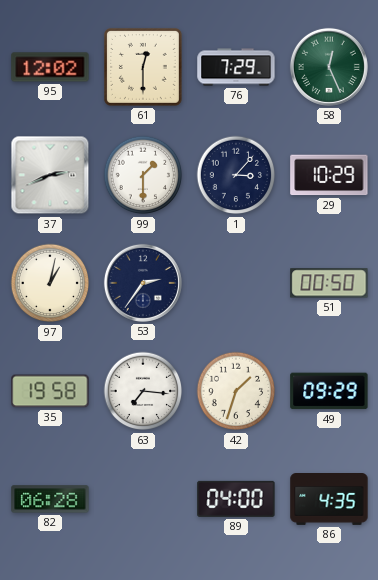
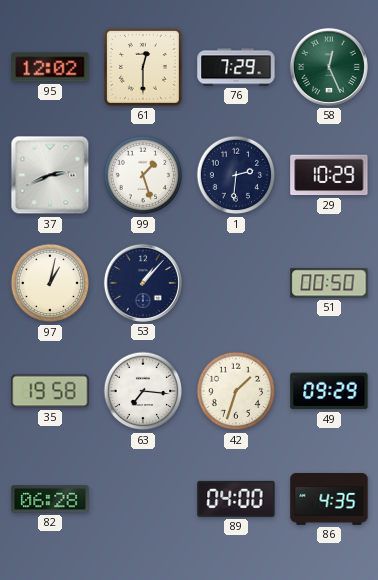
99: 1:30 -> 1:27 (143, 175)
1: 3:07 -> 2:31 (236, 175)
53: 2:36 -> 1:07 (143, 283)
